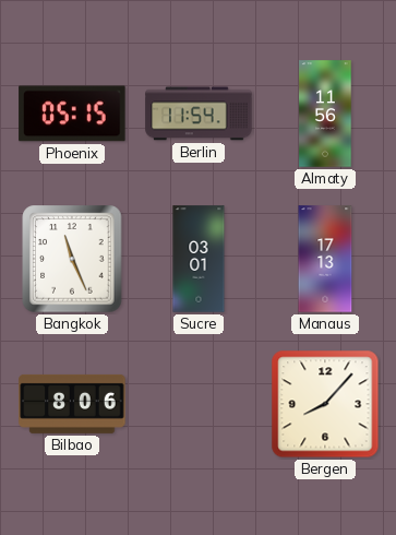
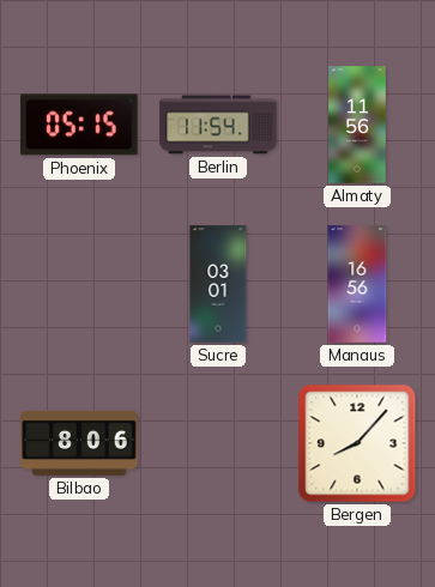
Bangkok: 11:26 -> none (72, 259)
Manaus: 17:13 -> 16:56 (357, 284)
